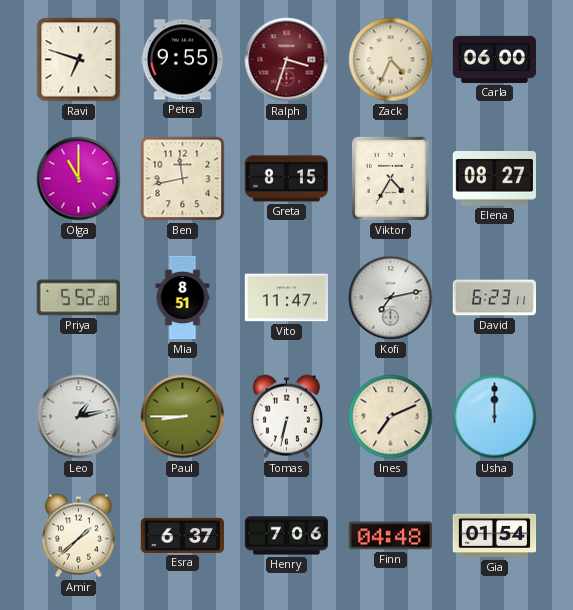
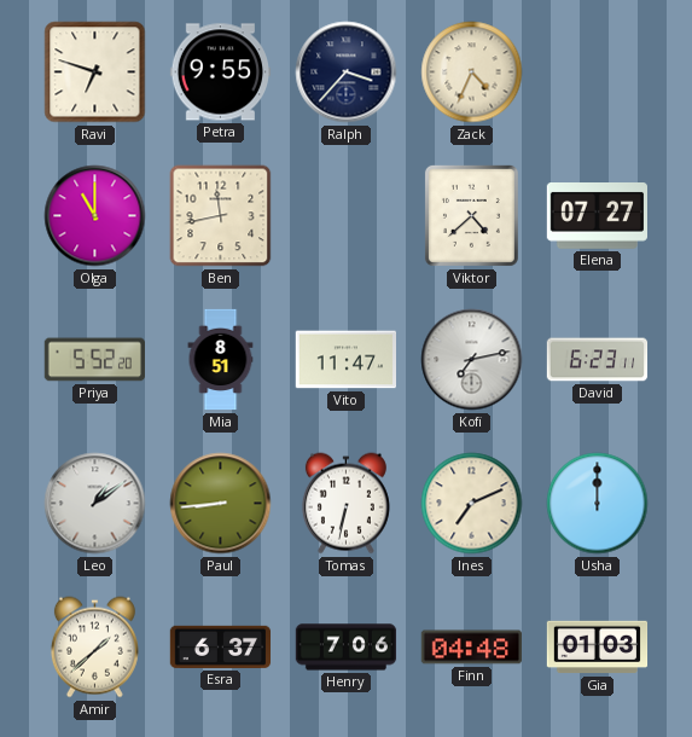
Ralph: 3:33 -> 3:37 (347, 72)
Ralph dial: burgundy -> navy (347, 72)
Carla: 06:00 -> none (495, 59)
Greta: 8:15 -> none (286, 179)
Viktor: 4:35 -> 4:38 (471, 215)
Elena: 08:27 -> 07:27 (597, 216)
Leo: 1:13 -> 1:09 (95, 504)
Paul: 8:45 -> 8:44 (221, 504)
Gia: 01:54 -> 01:03 (598, 648)
